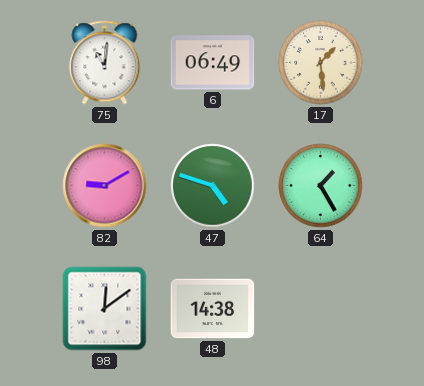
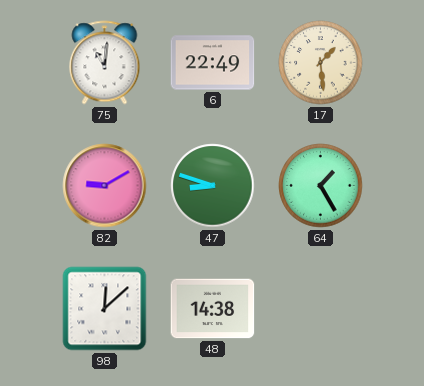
6: 06:49 -> 22:49 (213, 63)
47: 4:48 -> 8:48 (213, 186)
98: 12:09 -> 12:08 (105, 309)
